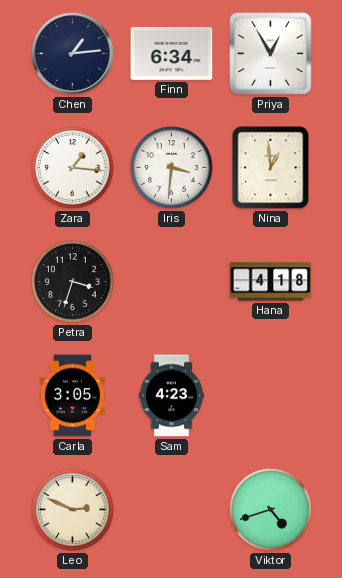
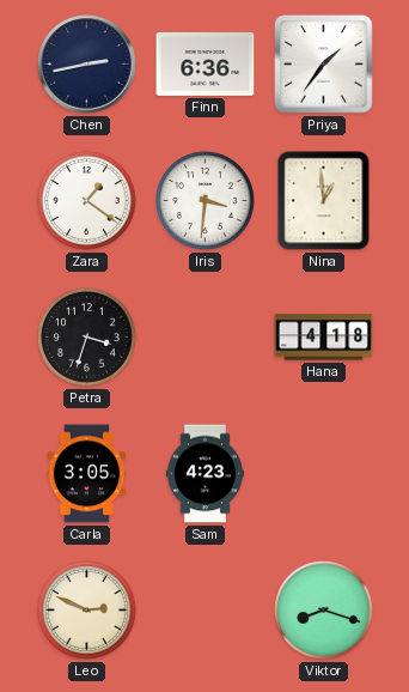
Chen: 1:14 -> 2:43 (87, 65)
Finn: 6:34 -> 6:36 (206, 63)
Priya: 12:55 -> 1:36 (324, 65)
Zara: 1:16 -> 1:21 (87, 201)
Viktor: 4:42 -> 8:18 (324, 611)
